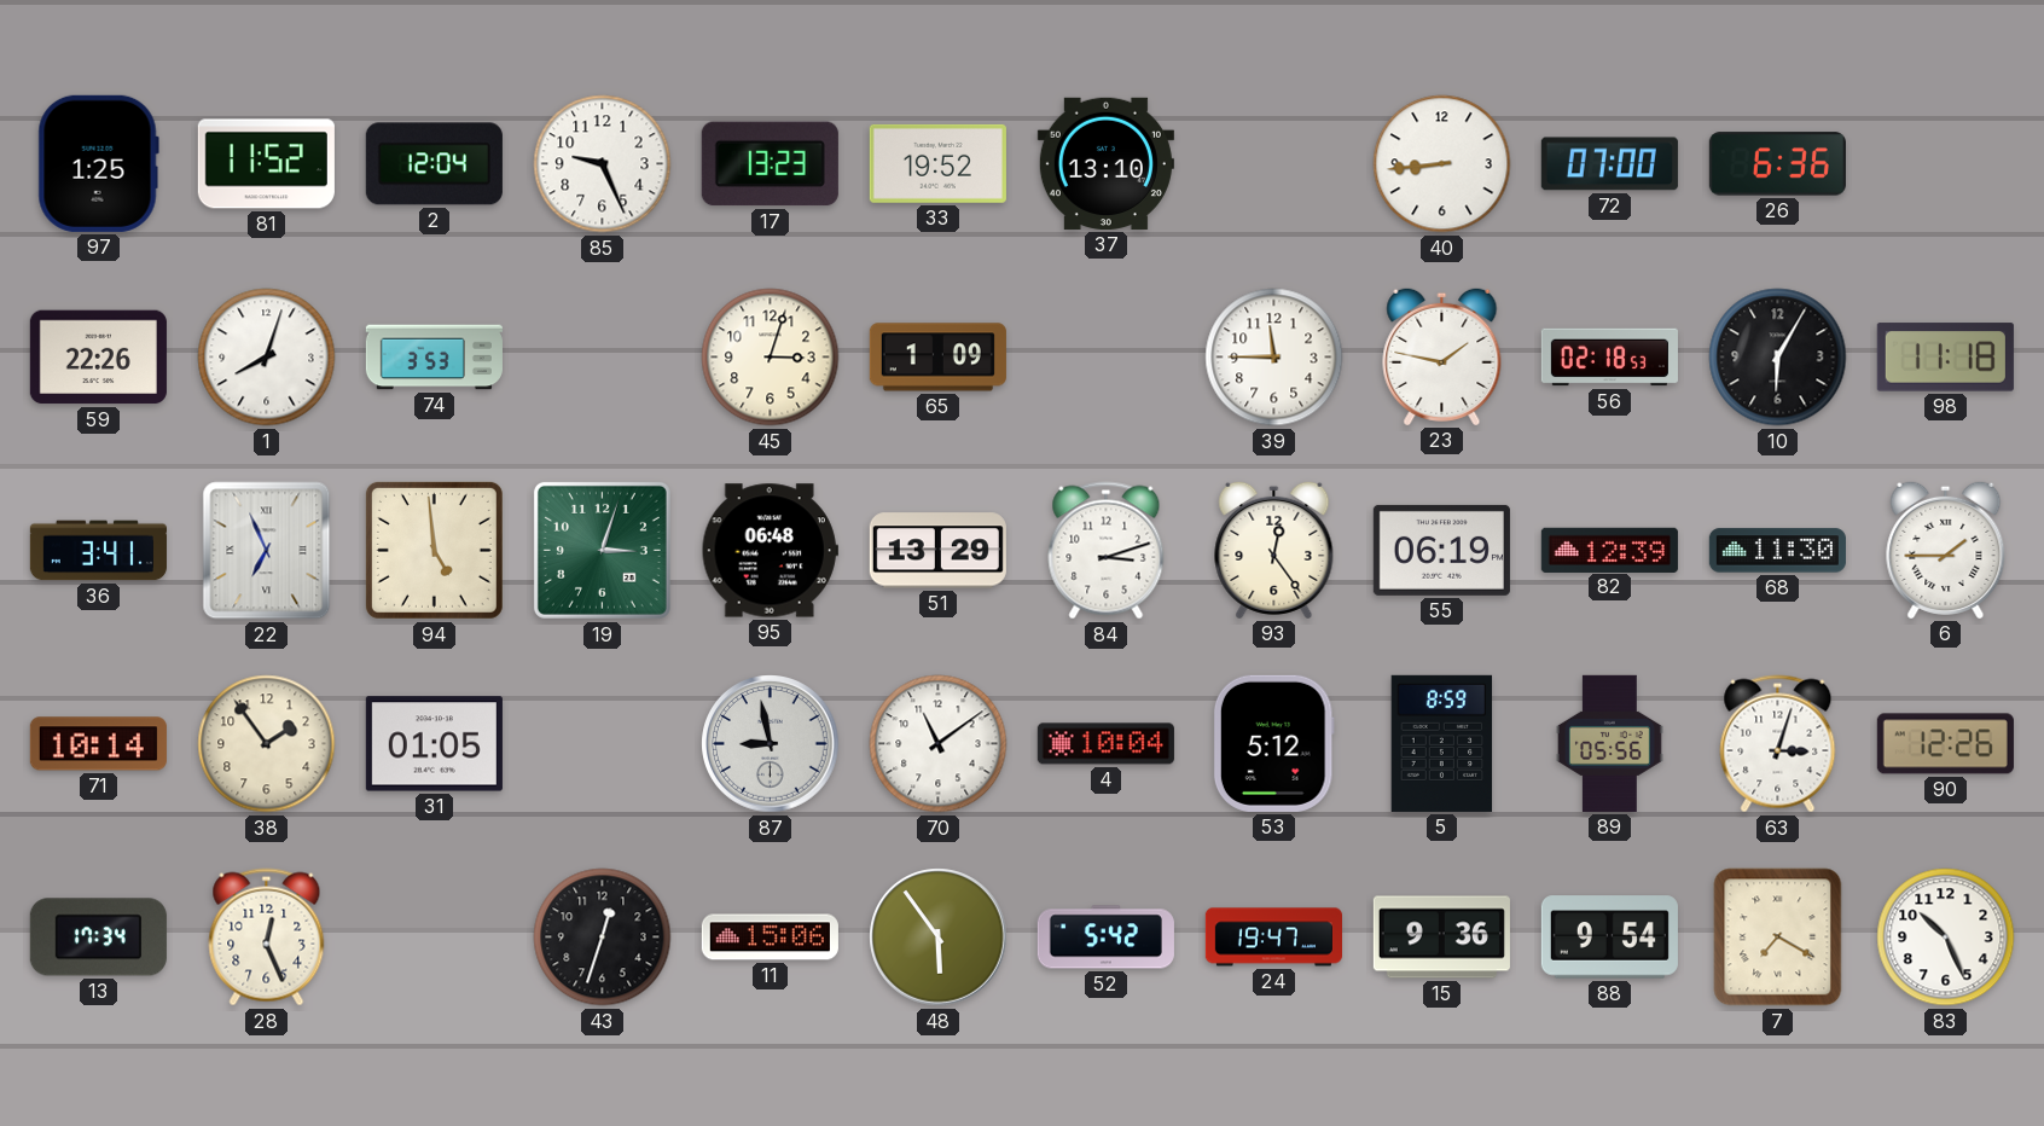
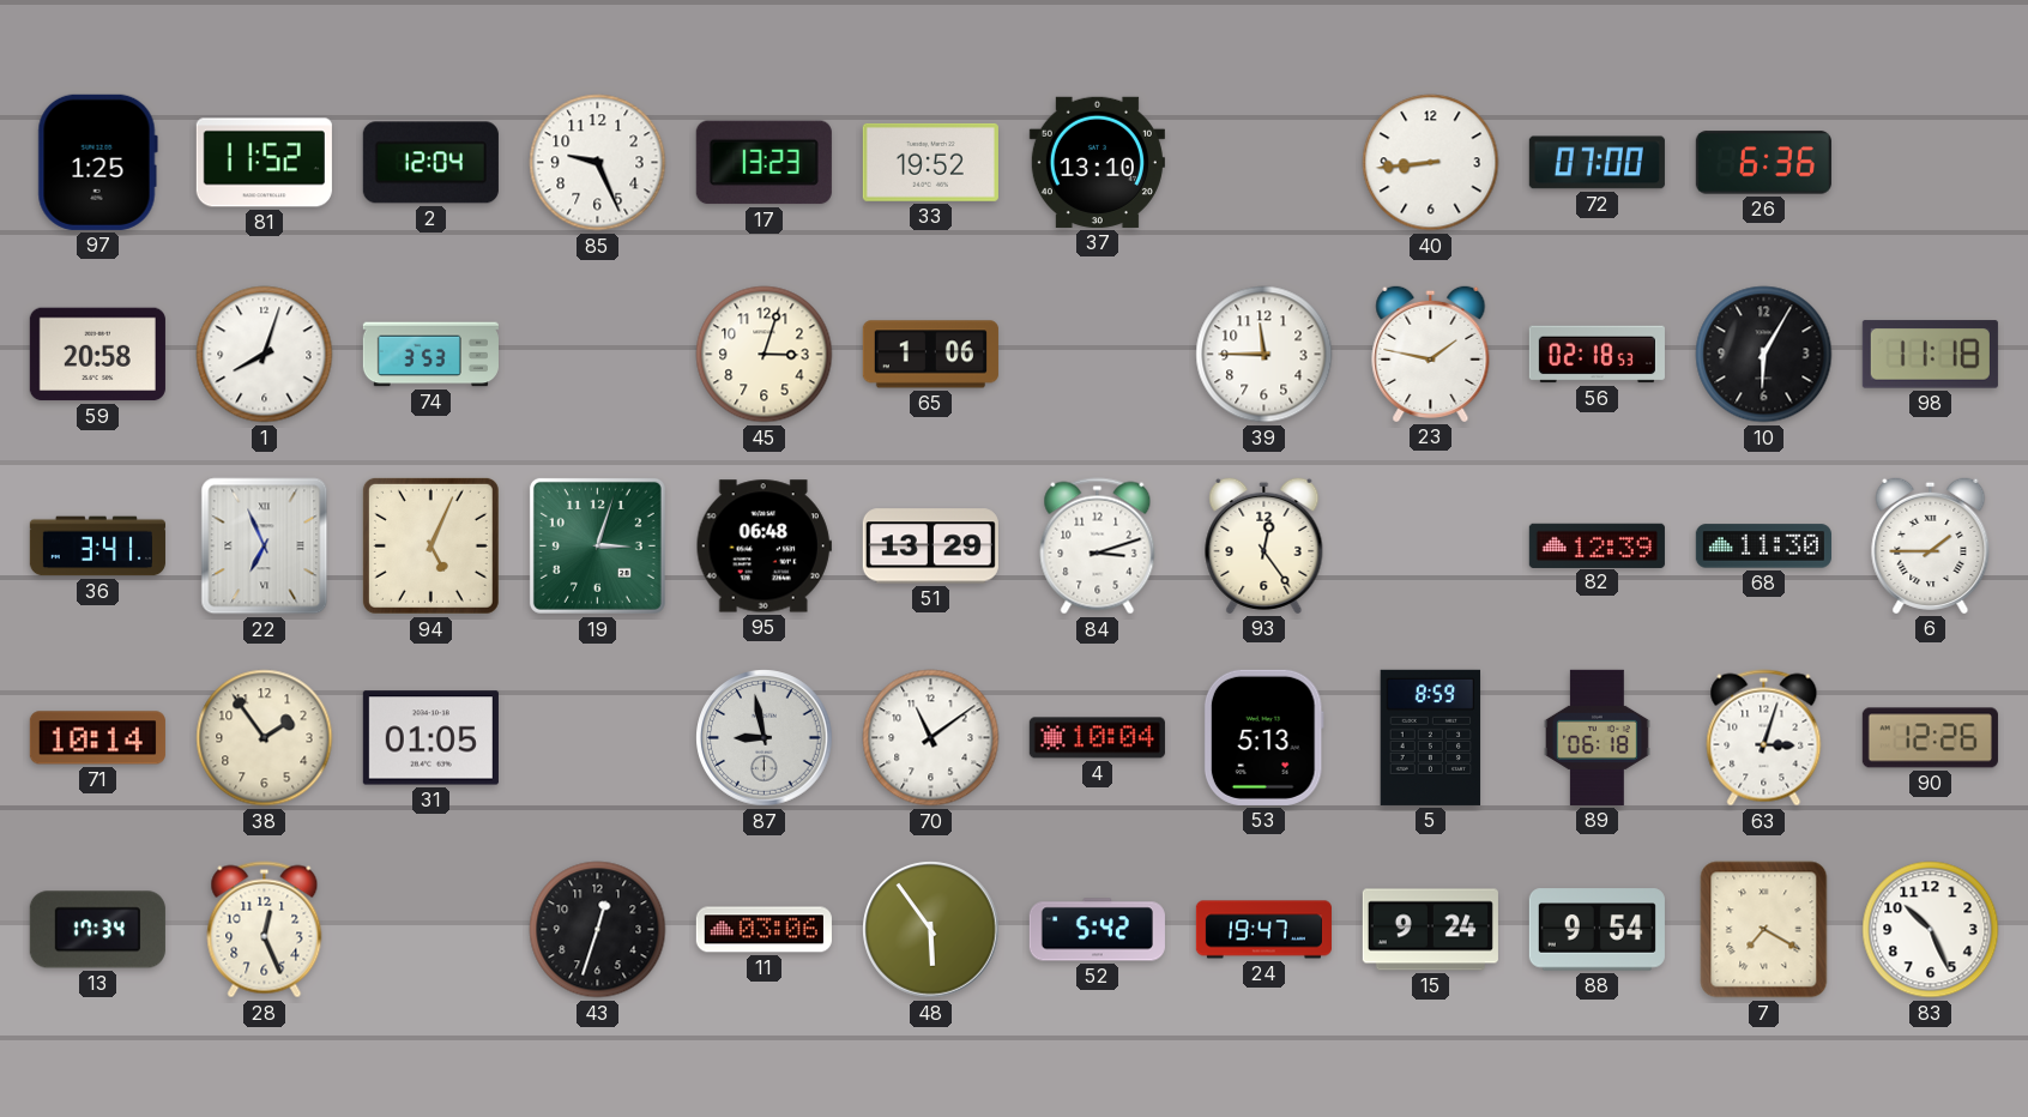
59: 22:26 -> 20:58 (97, 355)
65: 1:09 -> 1:06 (930, 355)
94: 4:59 -> 5:04 (430, 545)
55: 06:19 -> none (1441, 550)
53: 5:12 -> 5:13 (1263, 737)
89: 05:56 -> 06:18 (1597, 737)
11: 15:06 -> 03:06 (763, 930)
15: 9:36 -> 9:24 (1430, 930)
